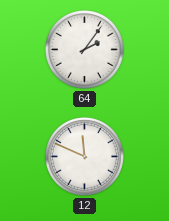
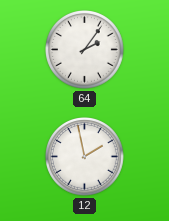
12: 11:49 -> 1:58 (85, 157)
